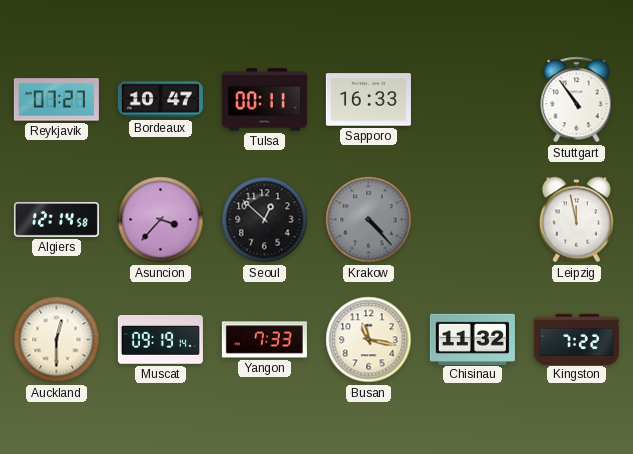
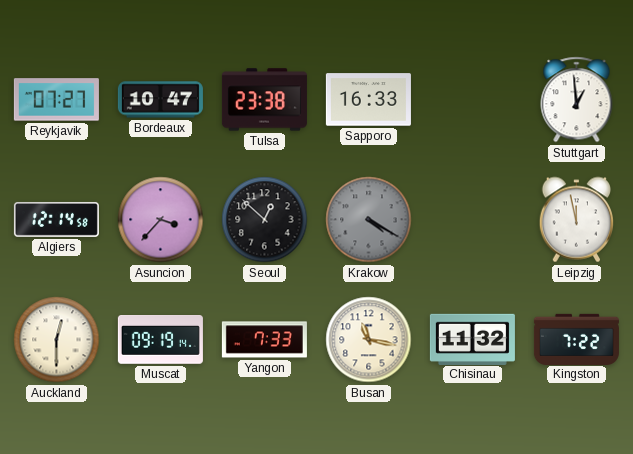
Tulsa: 00:11 -> 23:38 (264, 100)
Stuttgart: 10:54 -> 12:59 (577, 100)
Krakow: 4:23 -> 4:20 (369, 220)
